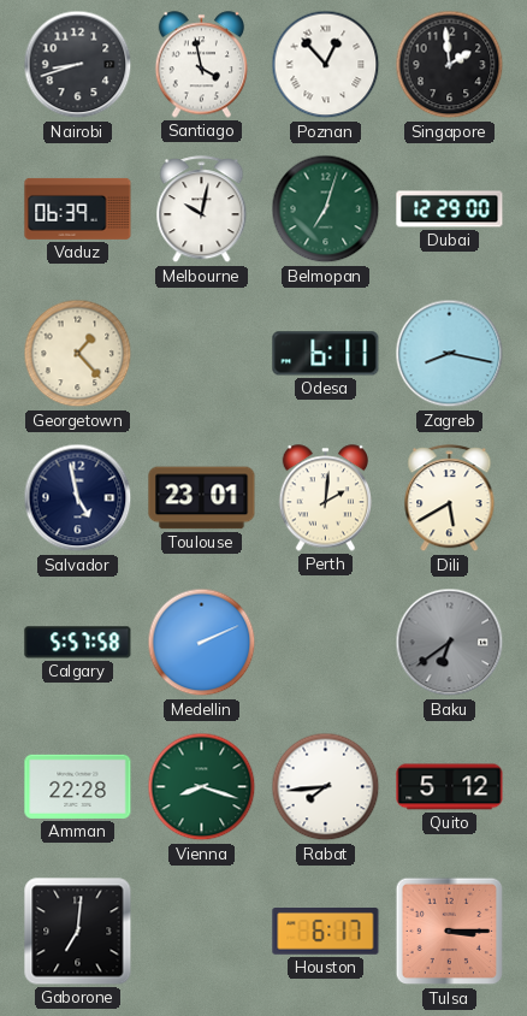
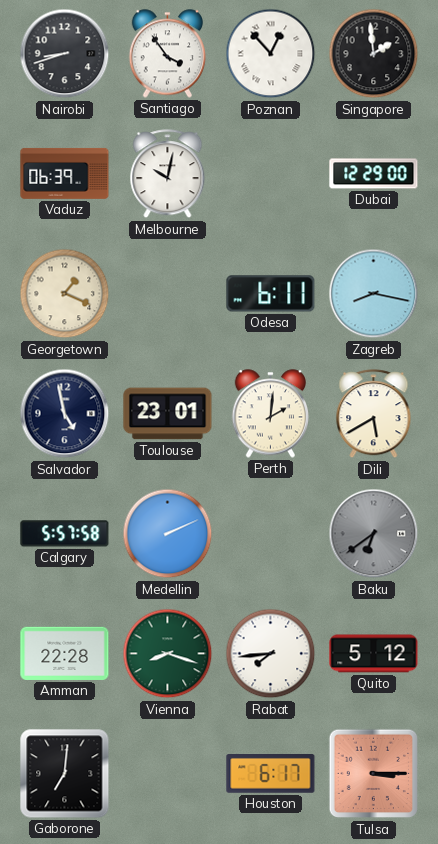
Santiago: 3:58 -> 3:54 (168, 54)
Belmopan: 7:03 -> none (326, 209)
Georgetown: 1:23 -> 1:19 (65, 294)
